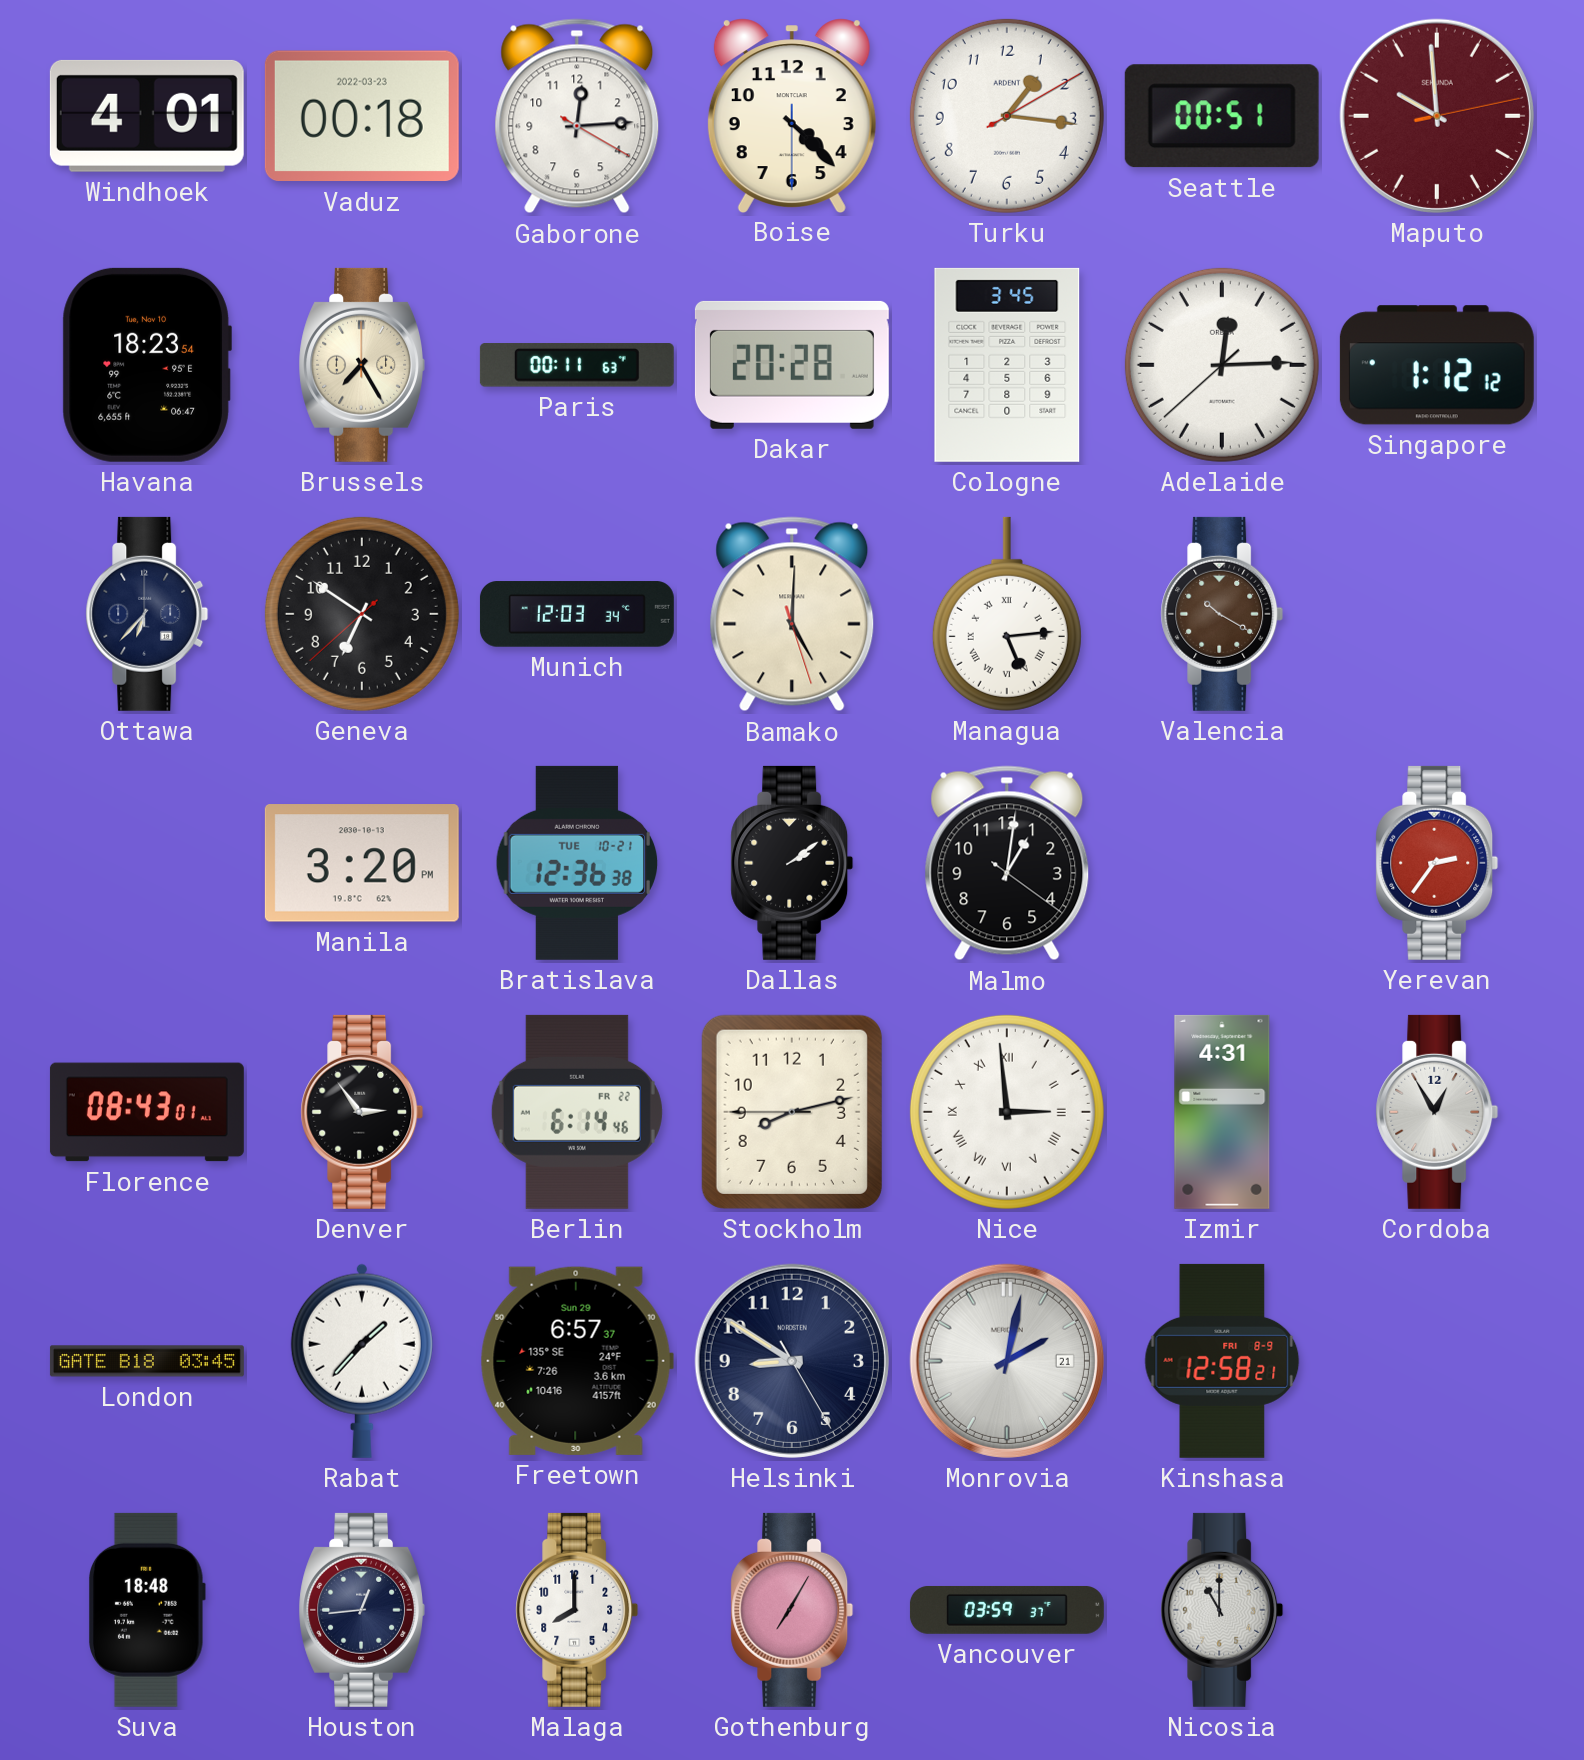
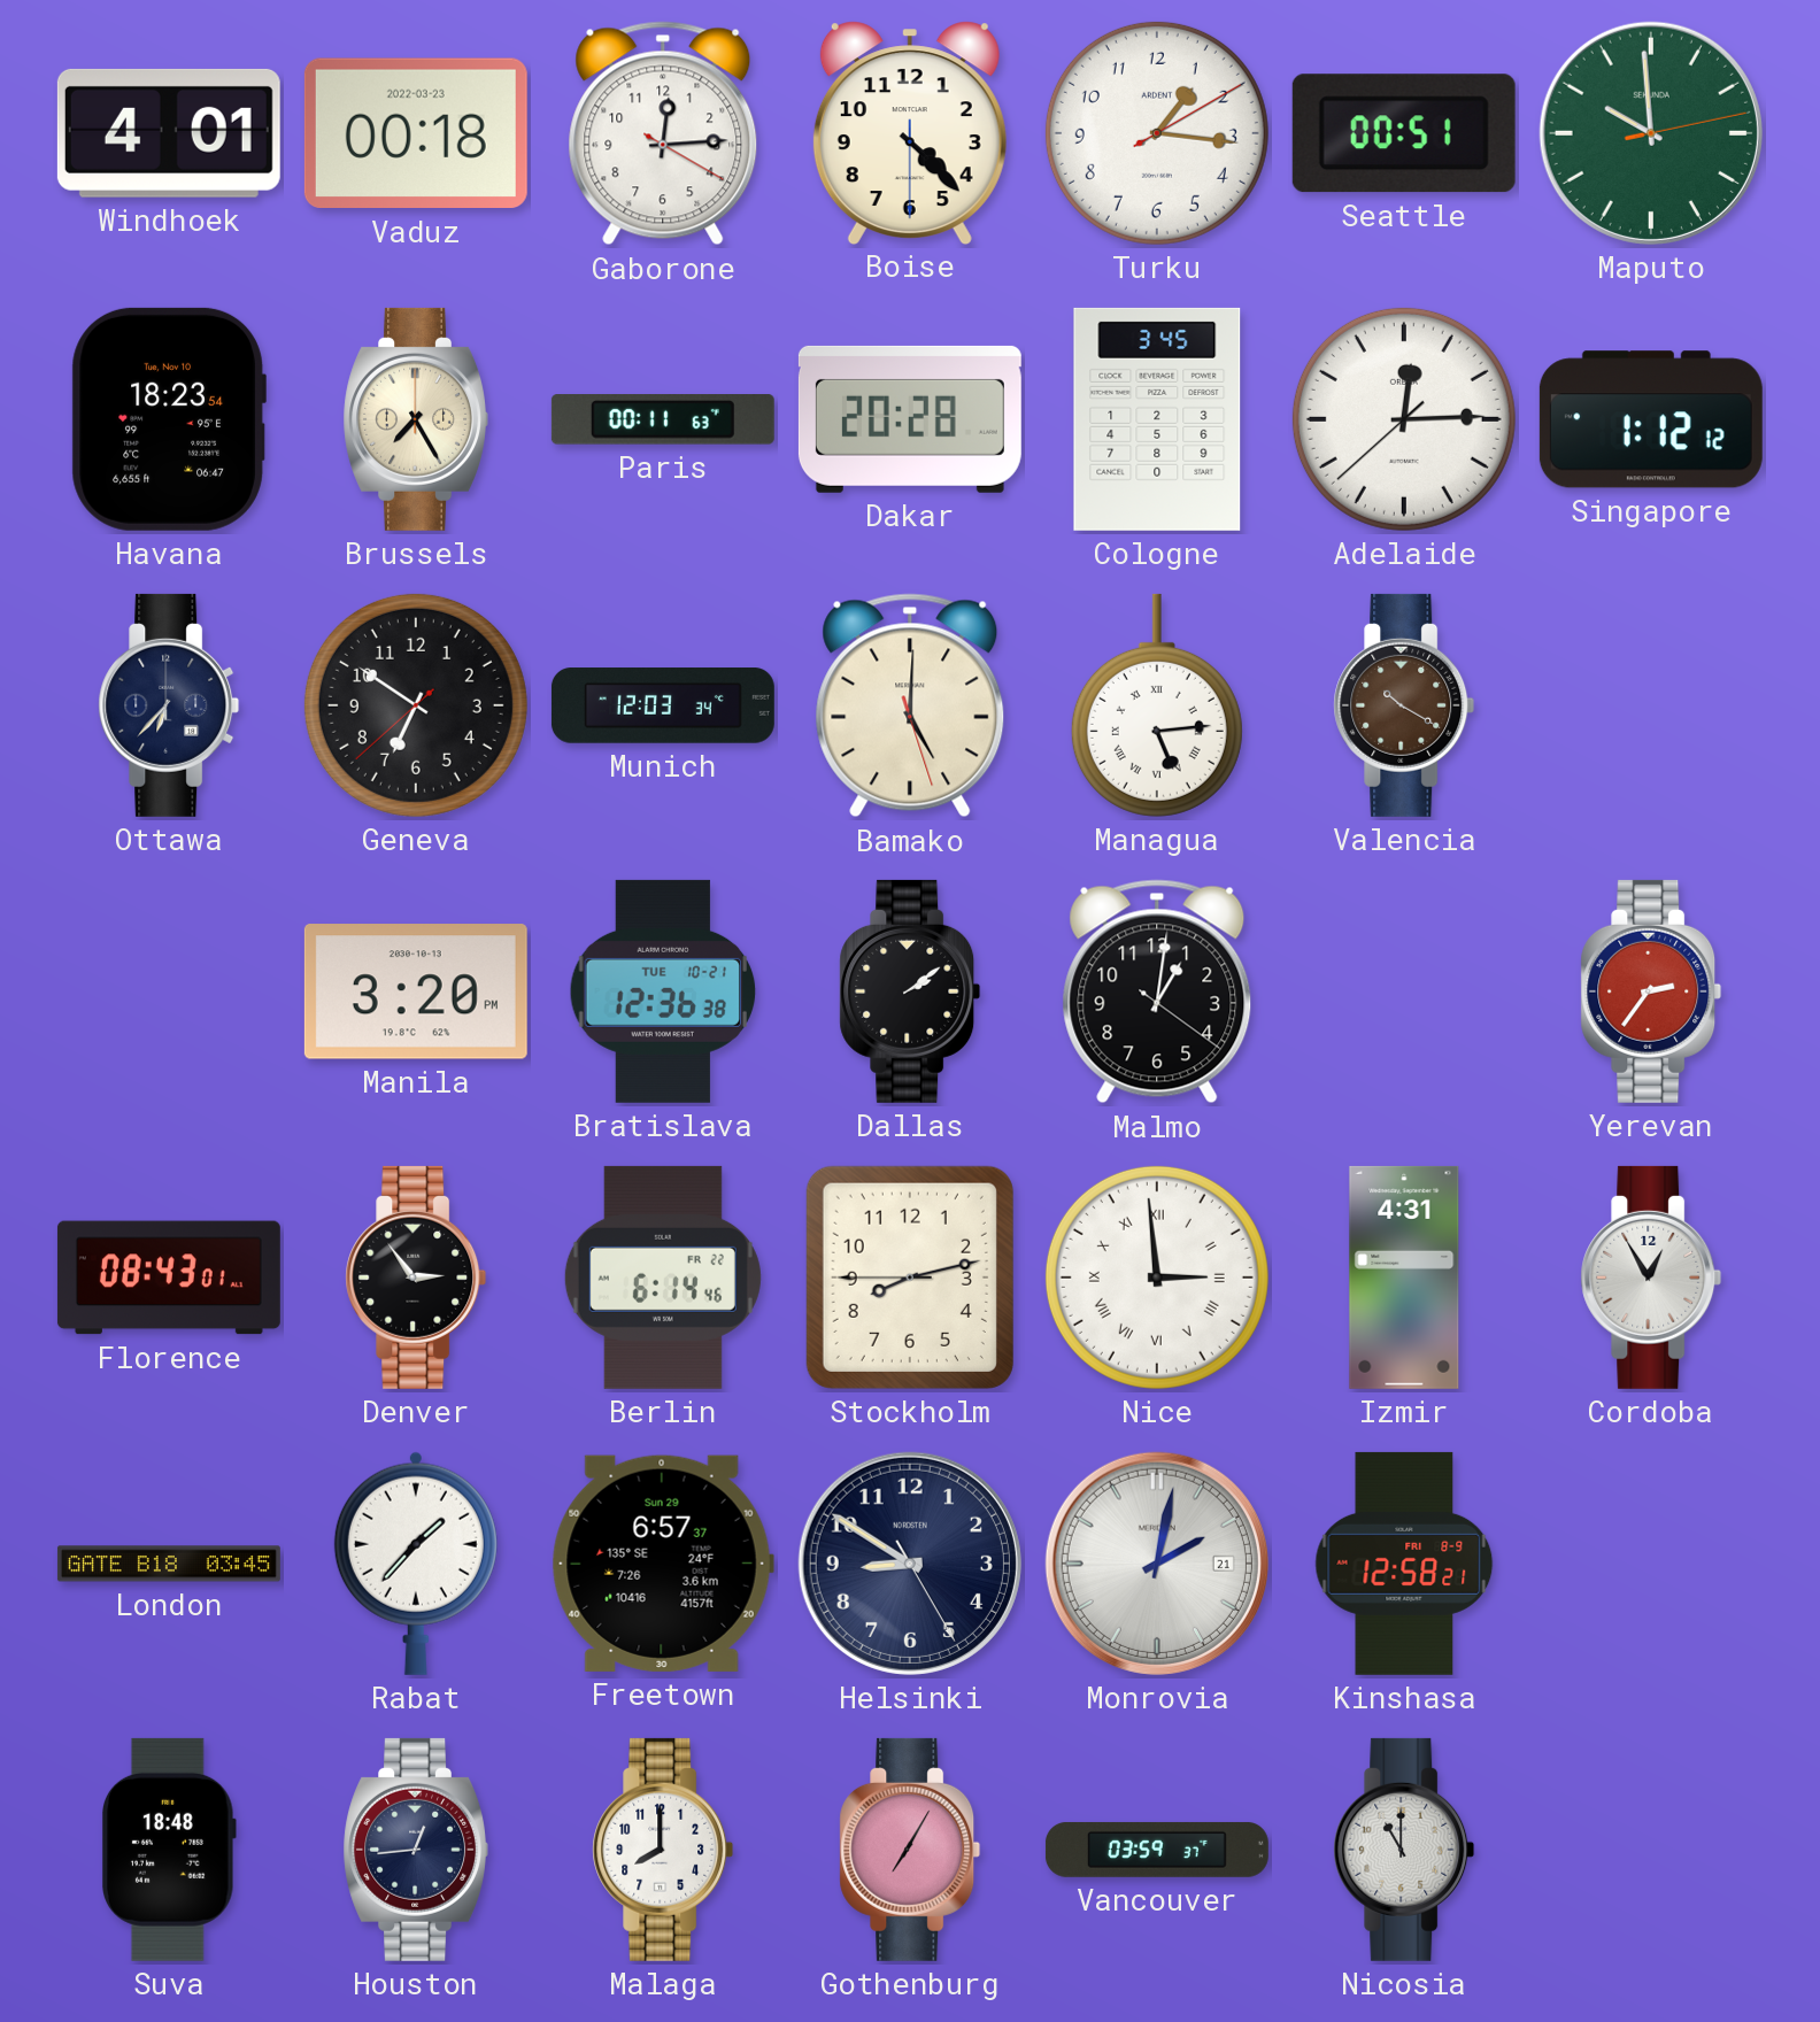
Maputo dial: burgundy -> green (1651, 133)
